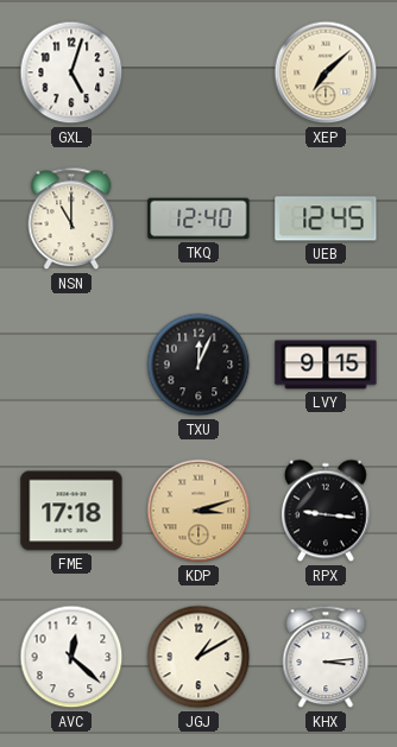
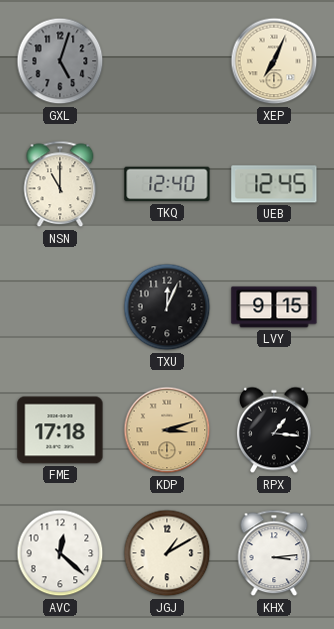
GXL dial: white -> grey (60, 61)
XEP: 7:08 -> 7:04 (274, 61)
RPX: 9:16 -> 1:16 (275, 430)
